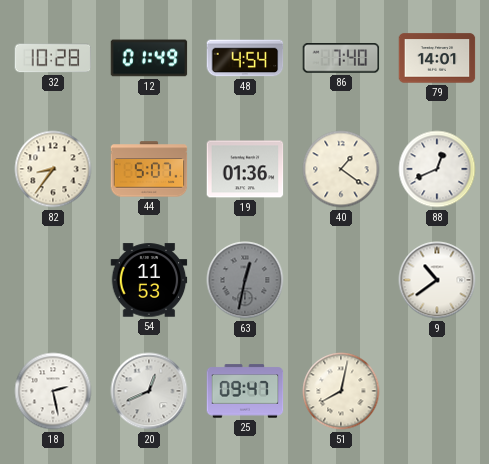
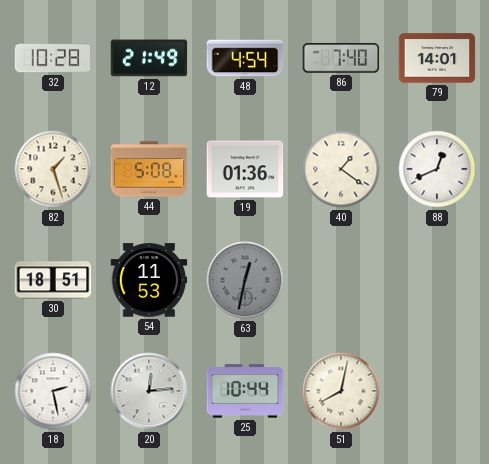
12: 01:49 -> 21:49 (149, 58)
82: 8:36 -> 1:27 (53, 169)
44: 5:07 -> 5:08 (149, 169)
30: none -> 18:51 (53, 280)
9: 10:39 -> none (437, 280)
20: 12:41 -> 12:14 (149, 391)
25: 09:47 -> 10:44 (245, 391)
